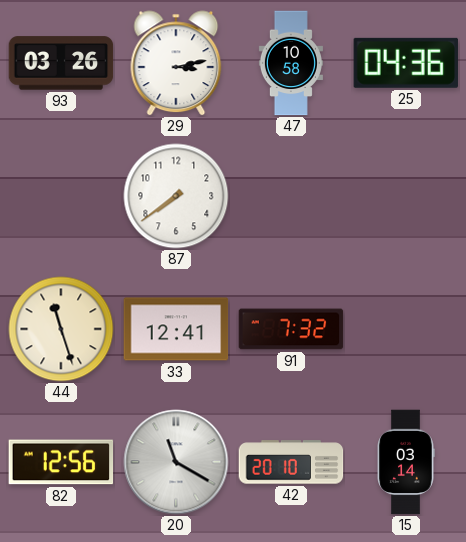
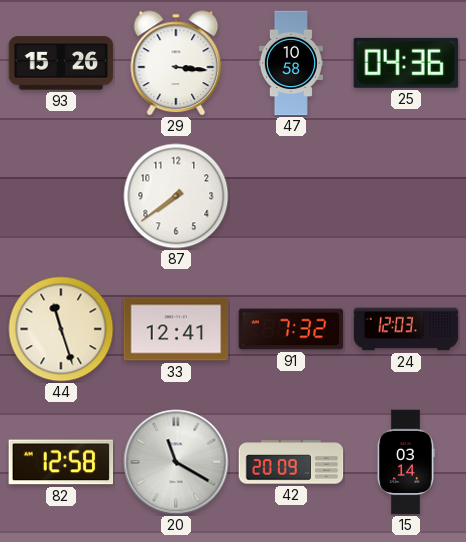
93: 03:26 -> 15:26 (61, 63)
29: 3:13 -> 3:16 (176, 63)
24: none -> 12:03 (406, 329)
82: 12:56 -> 12:58 (61, 462)
42: 20:10 -> 20:09 (291, 462)
